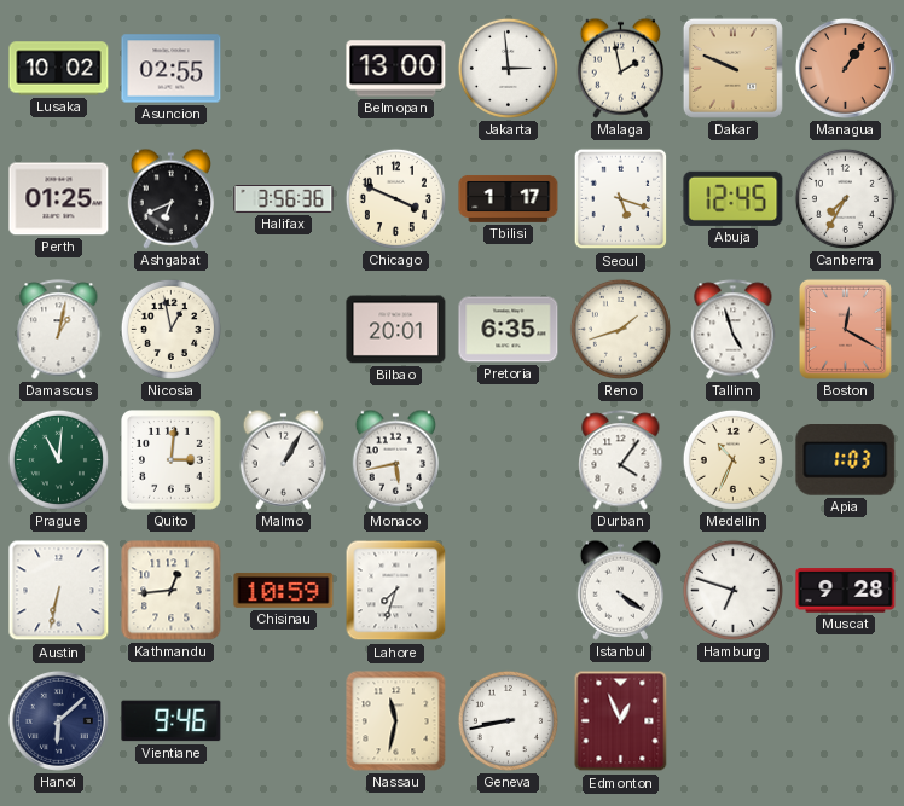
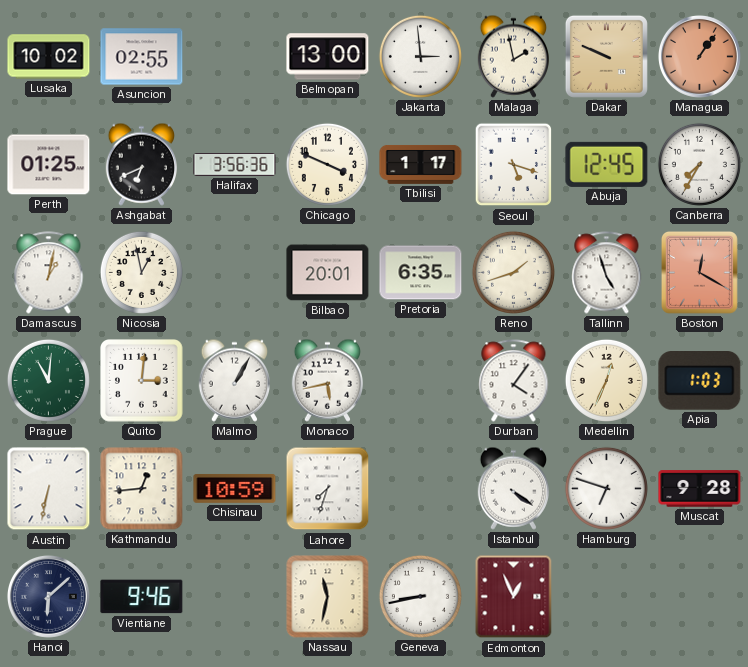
Medellin: 10:34 -> 12:34 (606, 380)
